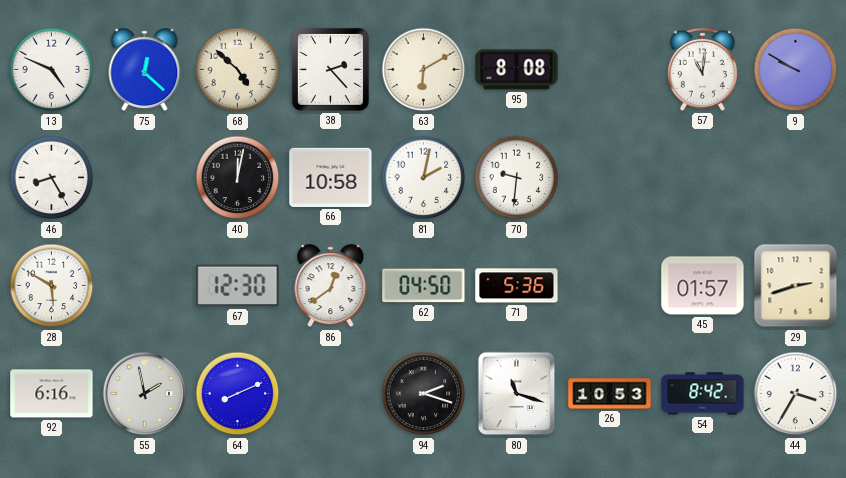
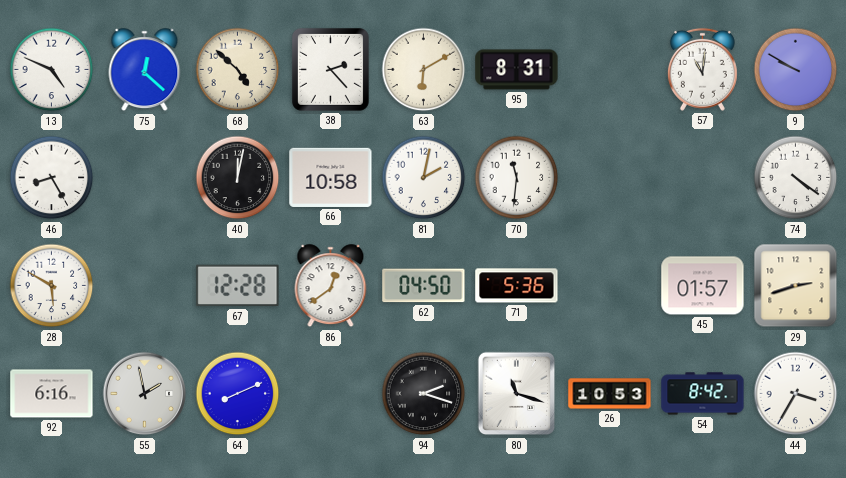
95: 8:08 -> 8:31 (517, 70)
70: 9:31 -> 11:31 (517, 178)
74: none -> 4:21 (796, 178)
67: 12:30 -> 12:28 (238, 286)
